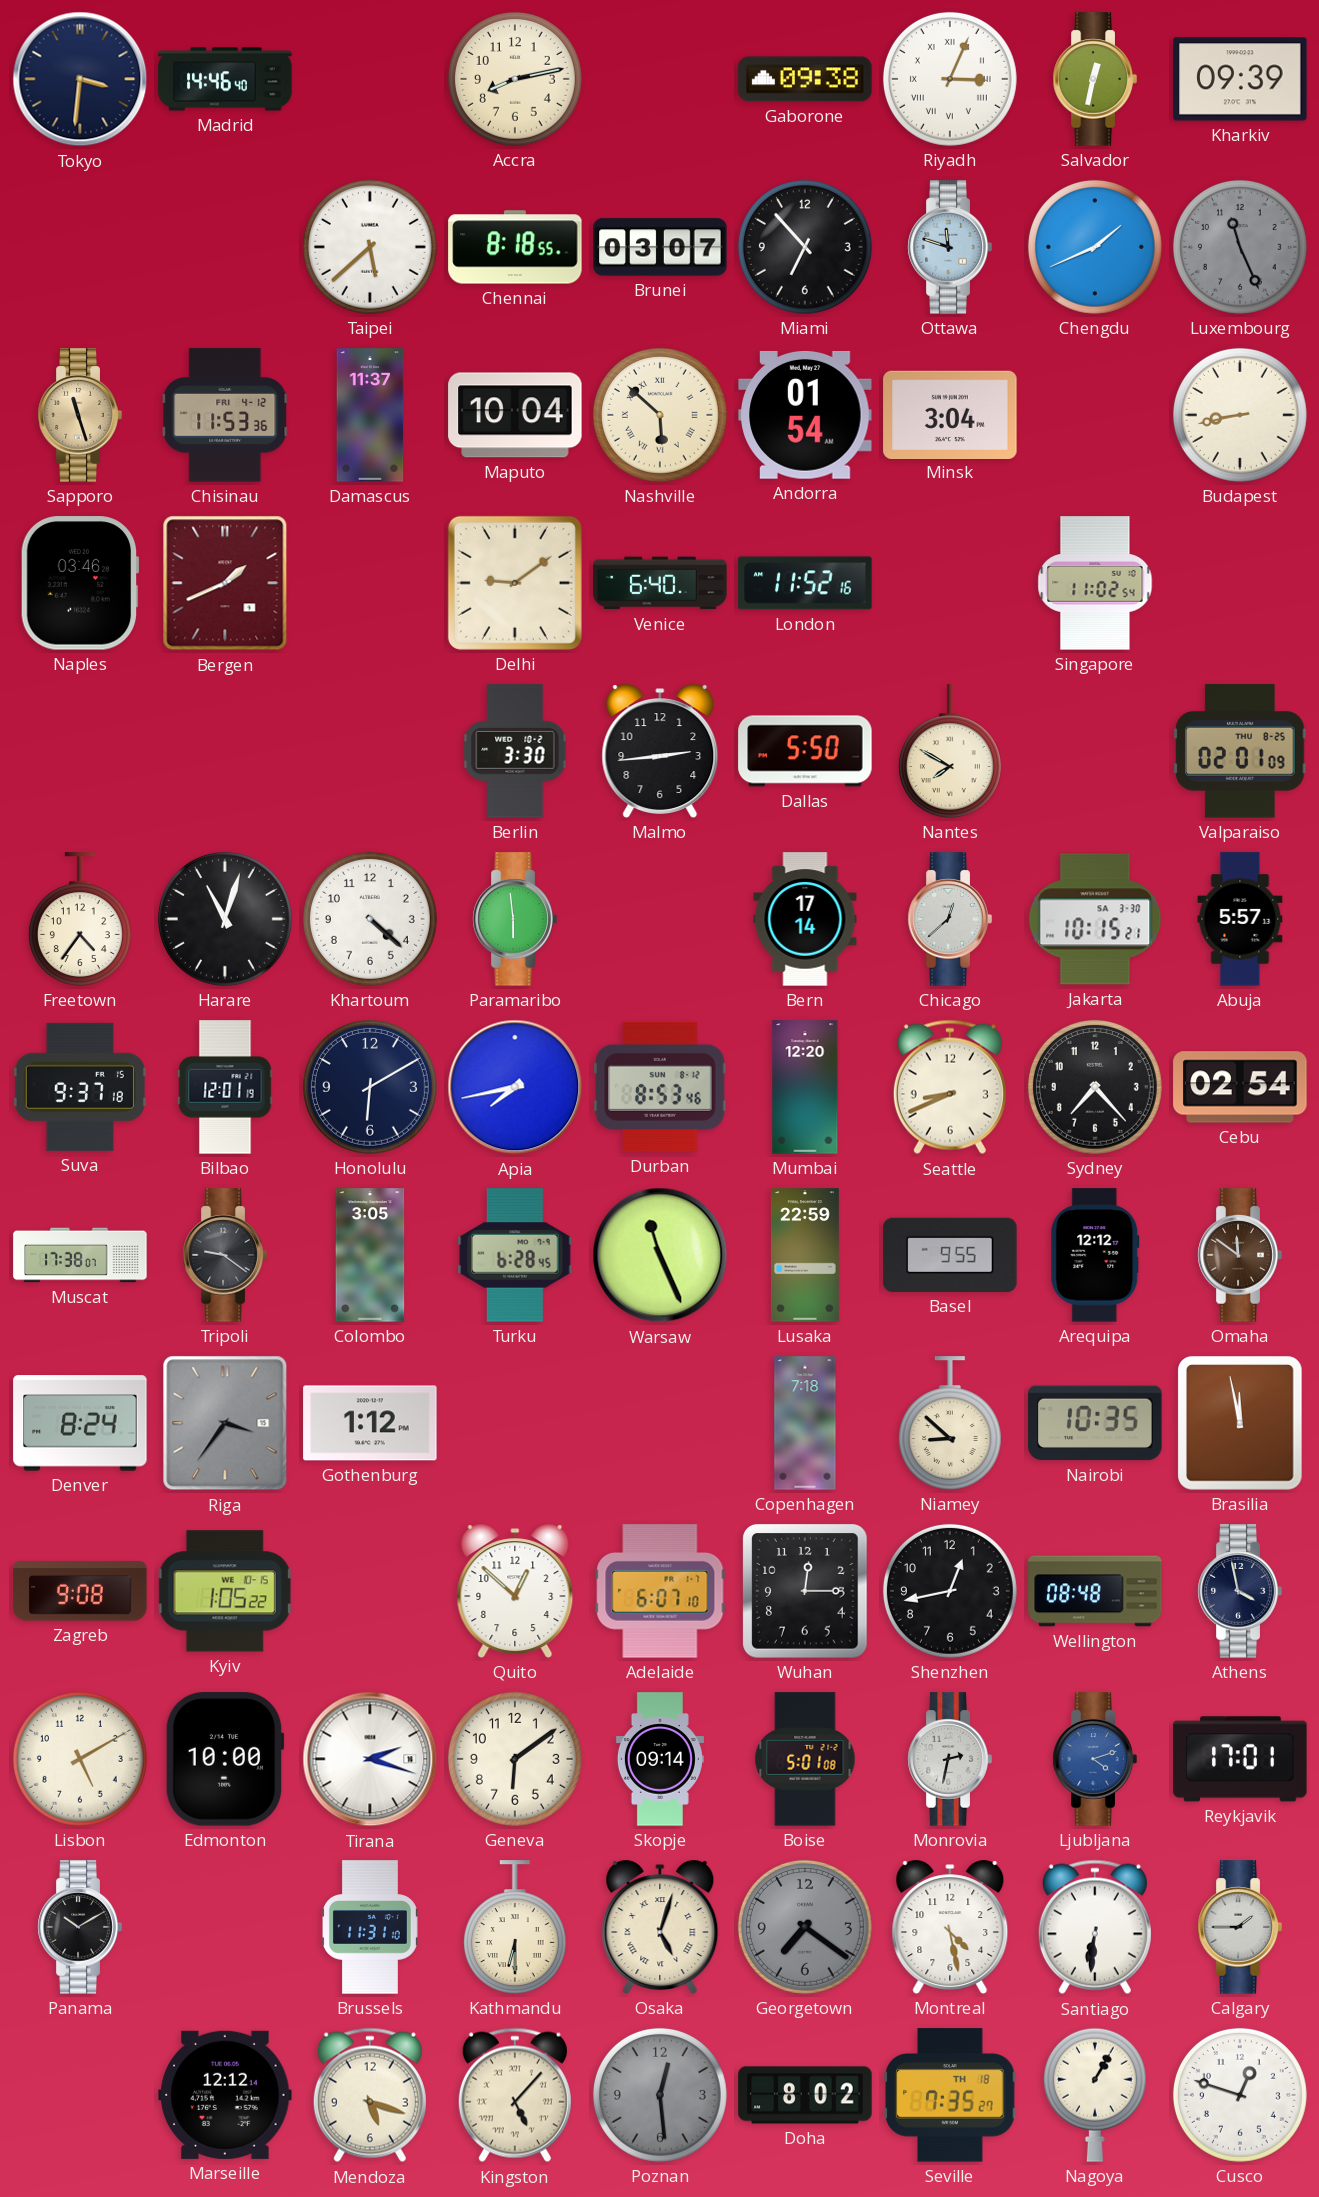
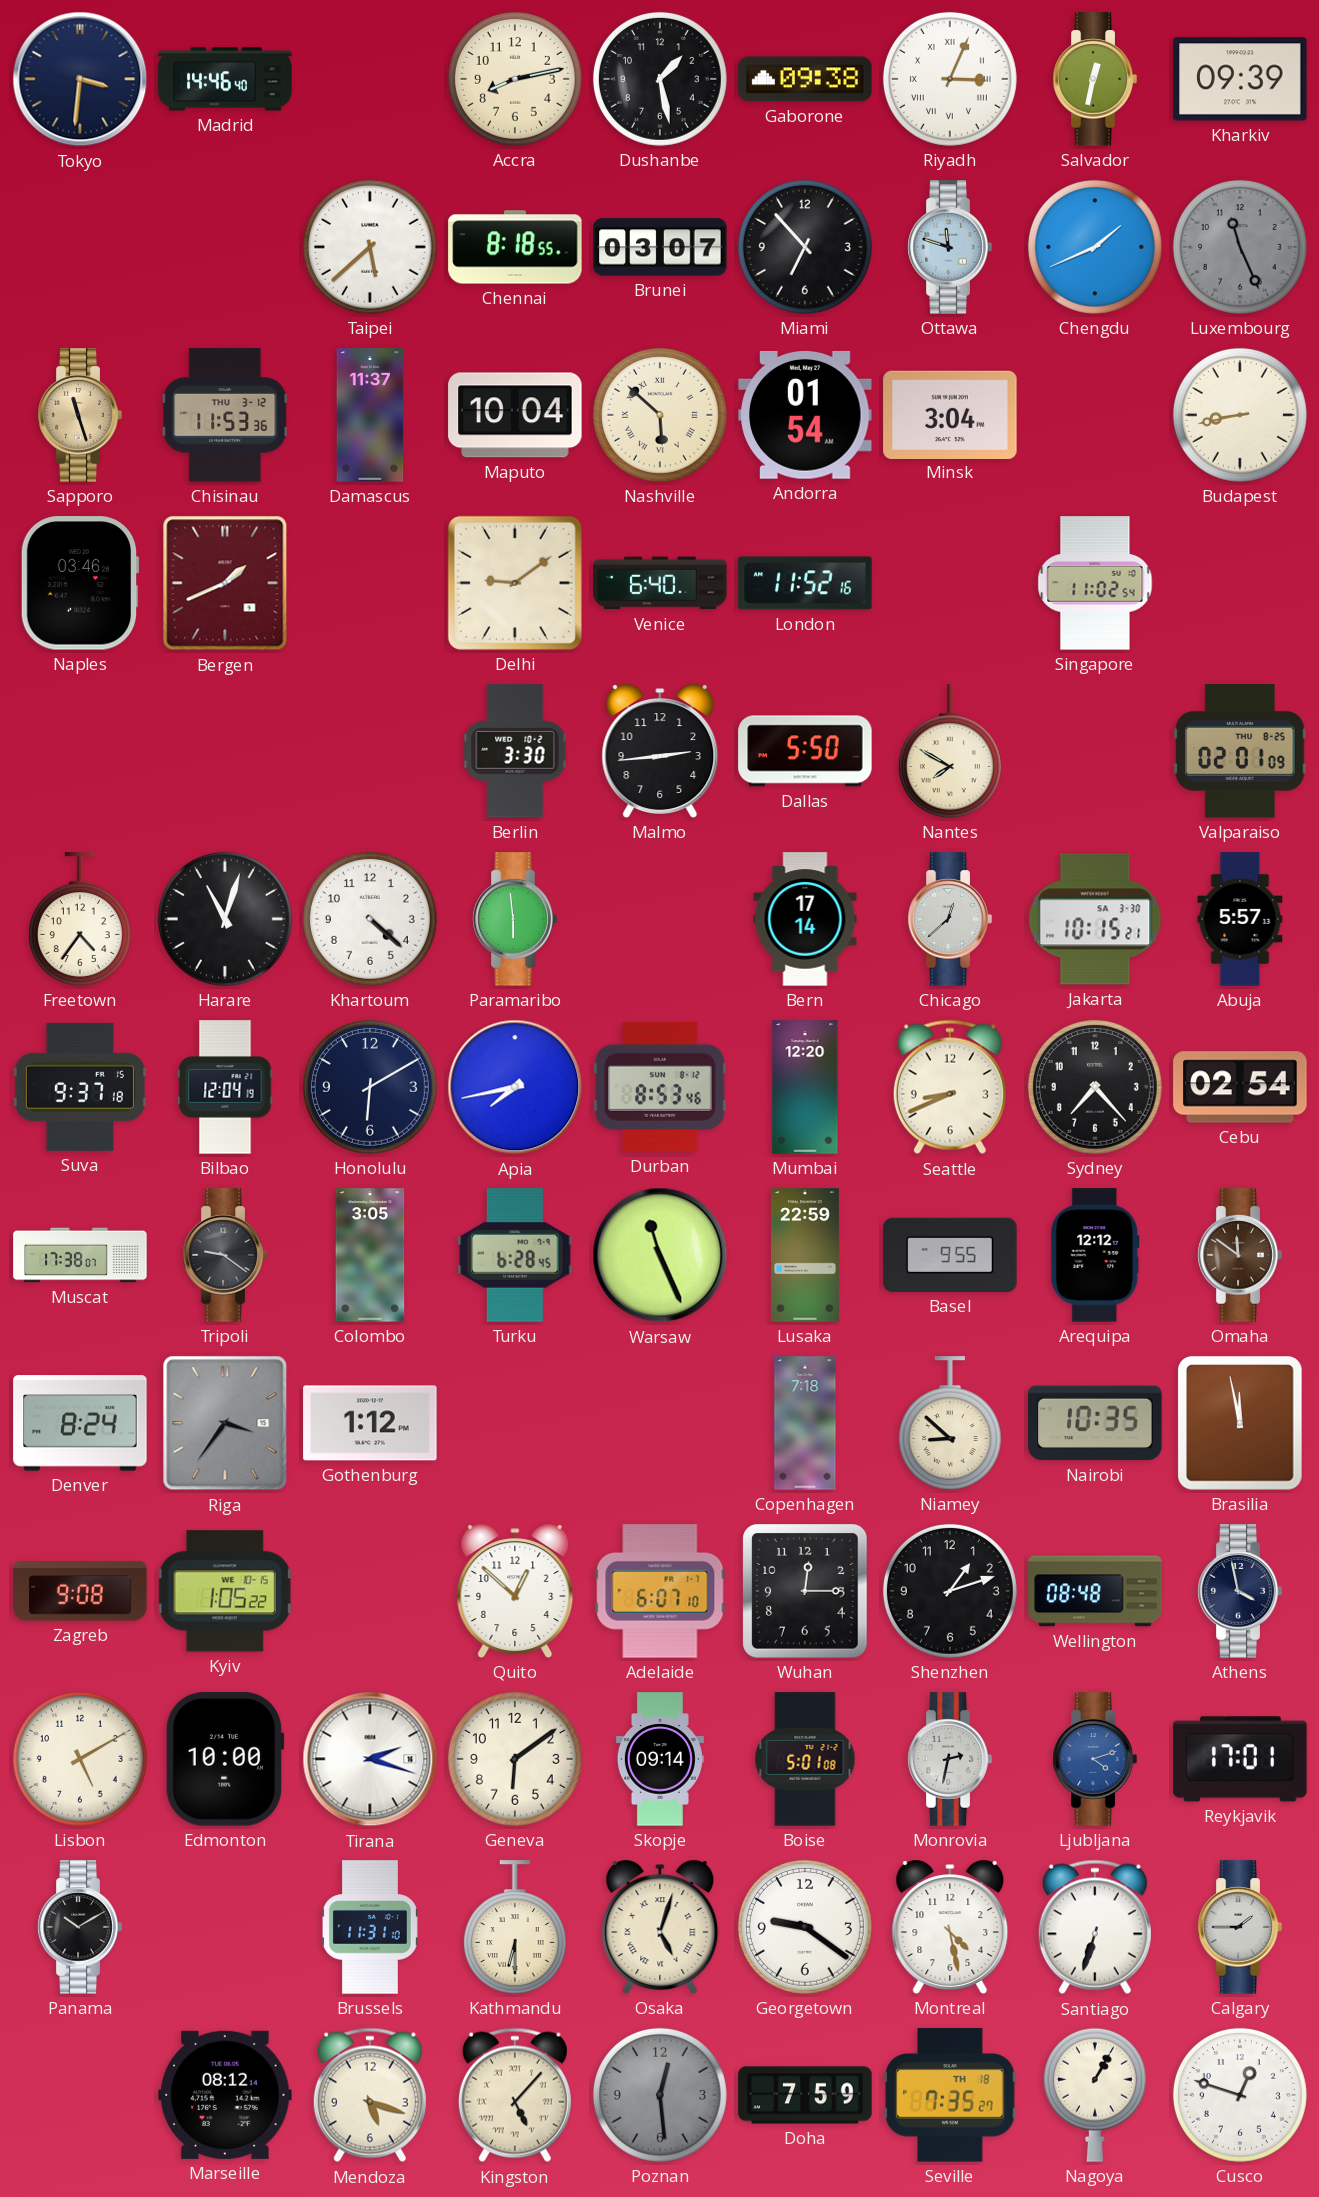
Dushanbe: none -> 1:28 (660, 79)
Chisinau date: FRI 4-12 -> THU 3-12 (225, 415)
Bilbao: 12:01 -> 12:04 (225, 1087)
Shenzhen: 12:43 -> 1:12 (950, 1591)
Georgetown: 7:21 -> 9:21 (805, 1927)
Georgetown dial: grey -> white (805, 1927)
Santiago: 6:31 -> 6:33 (1095, 1927)
Marseille: 12:12 -> 08:12 (225, 2095)
Doha: 8:02 -> 7:59 (805, 2095)
